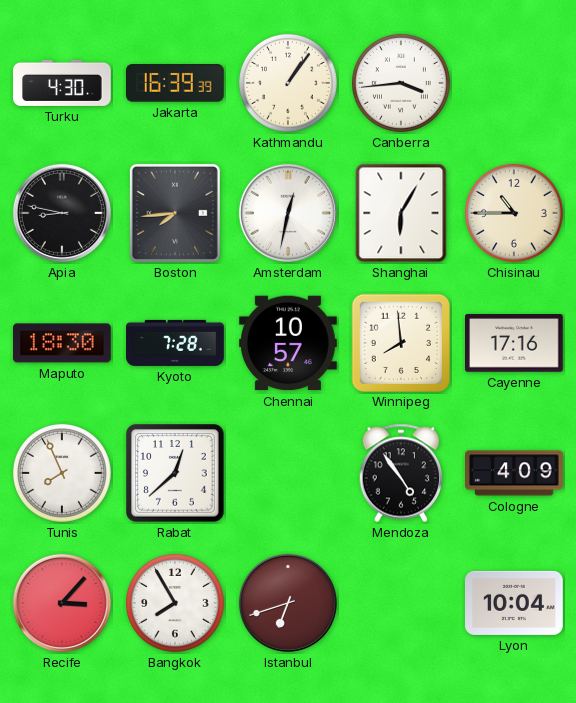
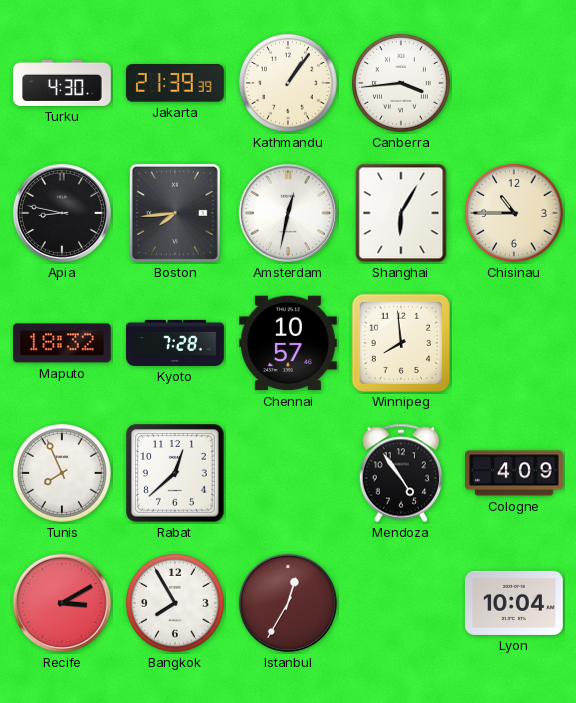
Jakarta: 16:39 -> 21:39 (175, 83)
Maputo: 18:30 -> 18:32 (63, 343)
Cayenne: 17:16 -> none (515, 343)
Recife: 3:07 -> 3:10 (62, 603)
Istanbul: 6:42 -> 12:35 (288, 603)
